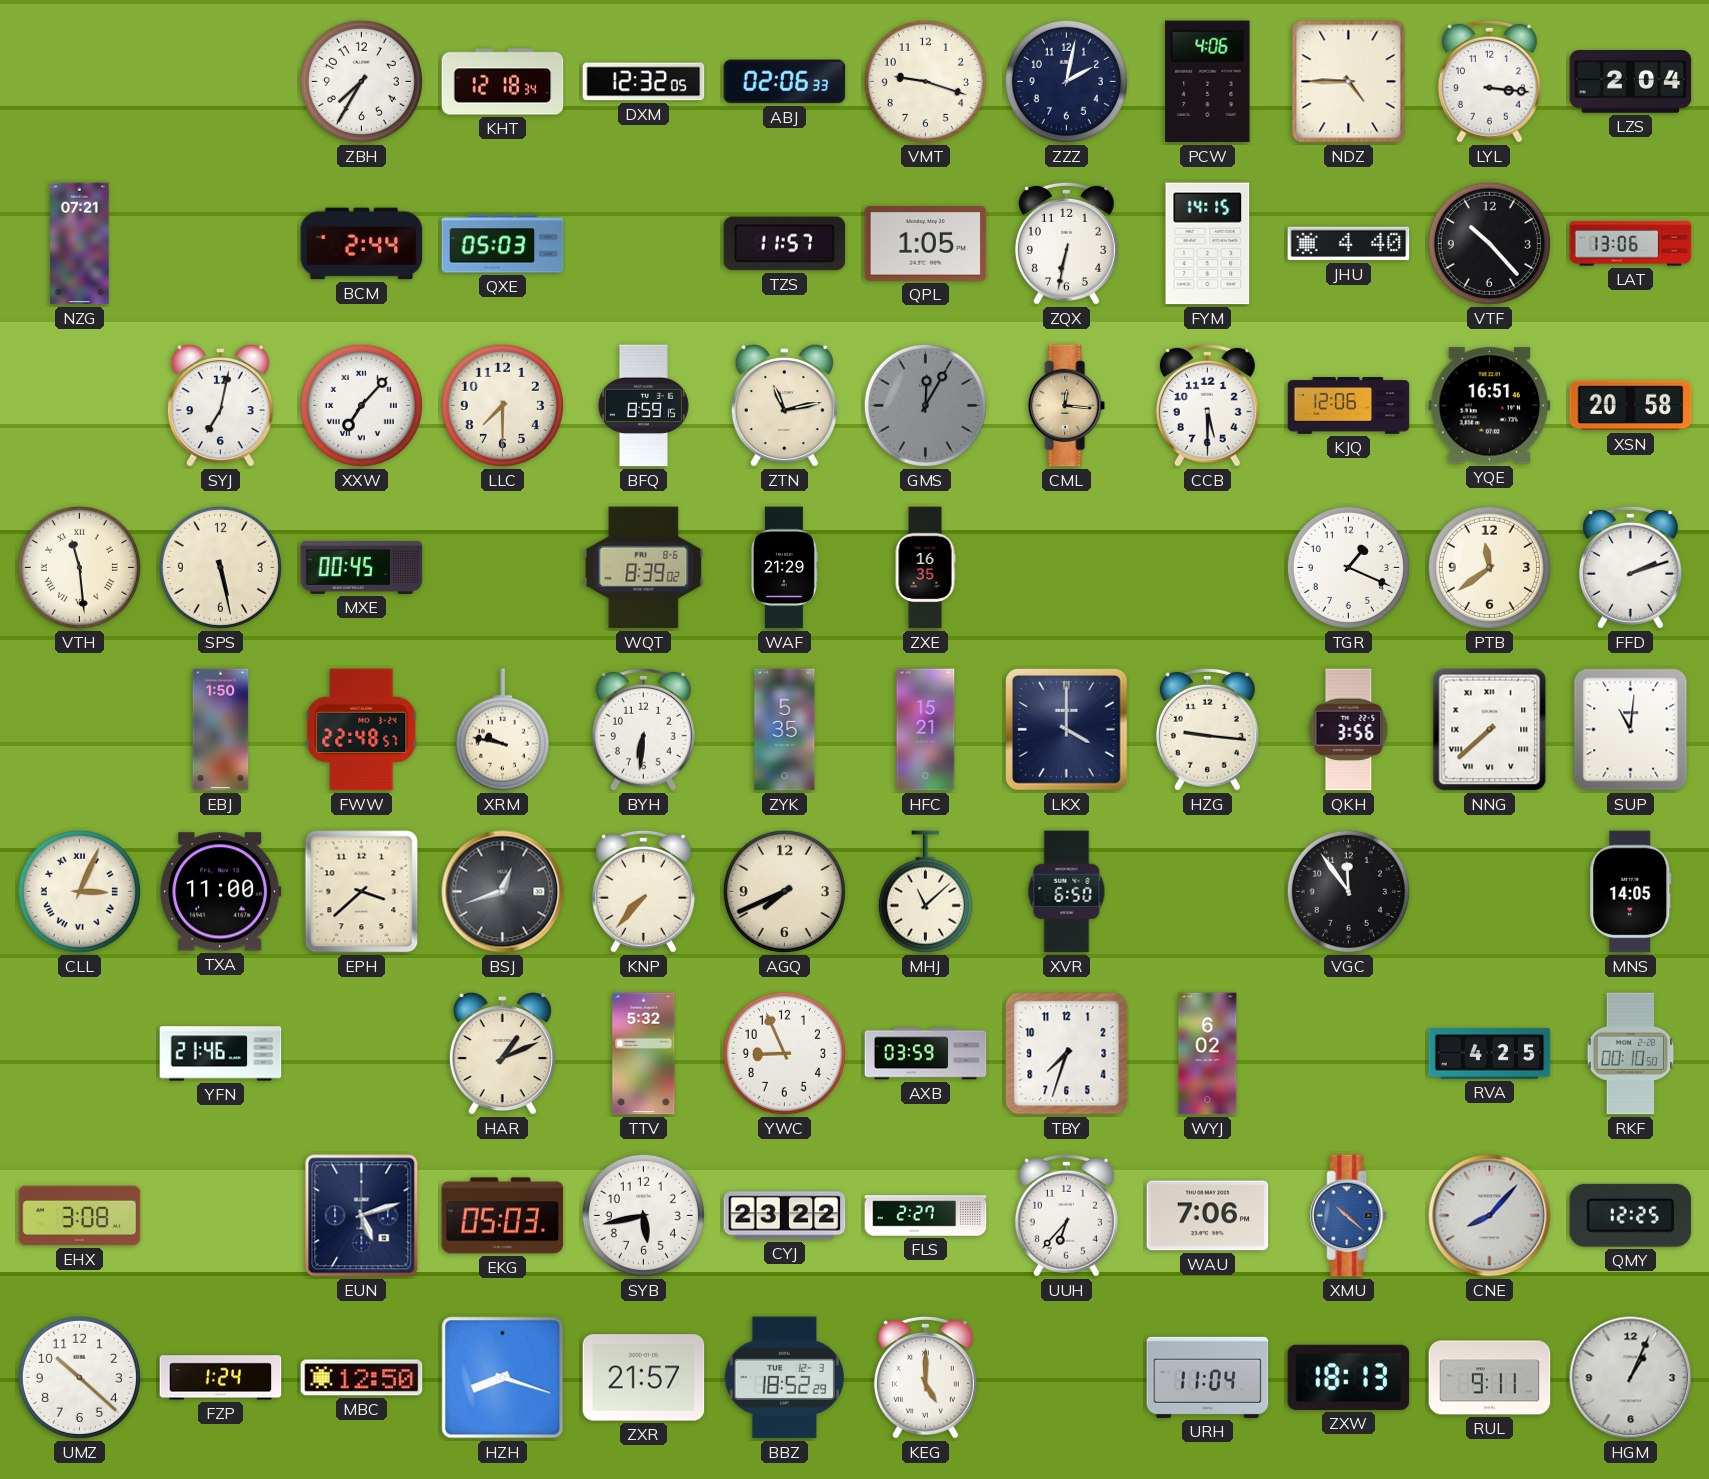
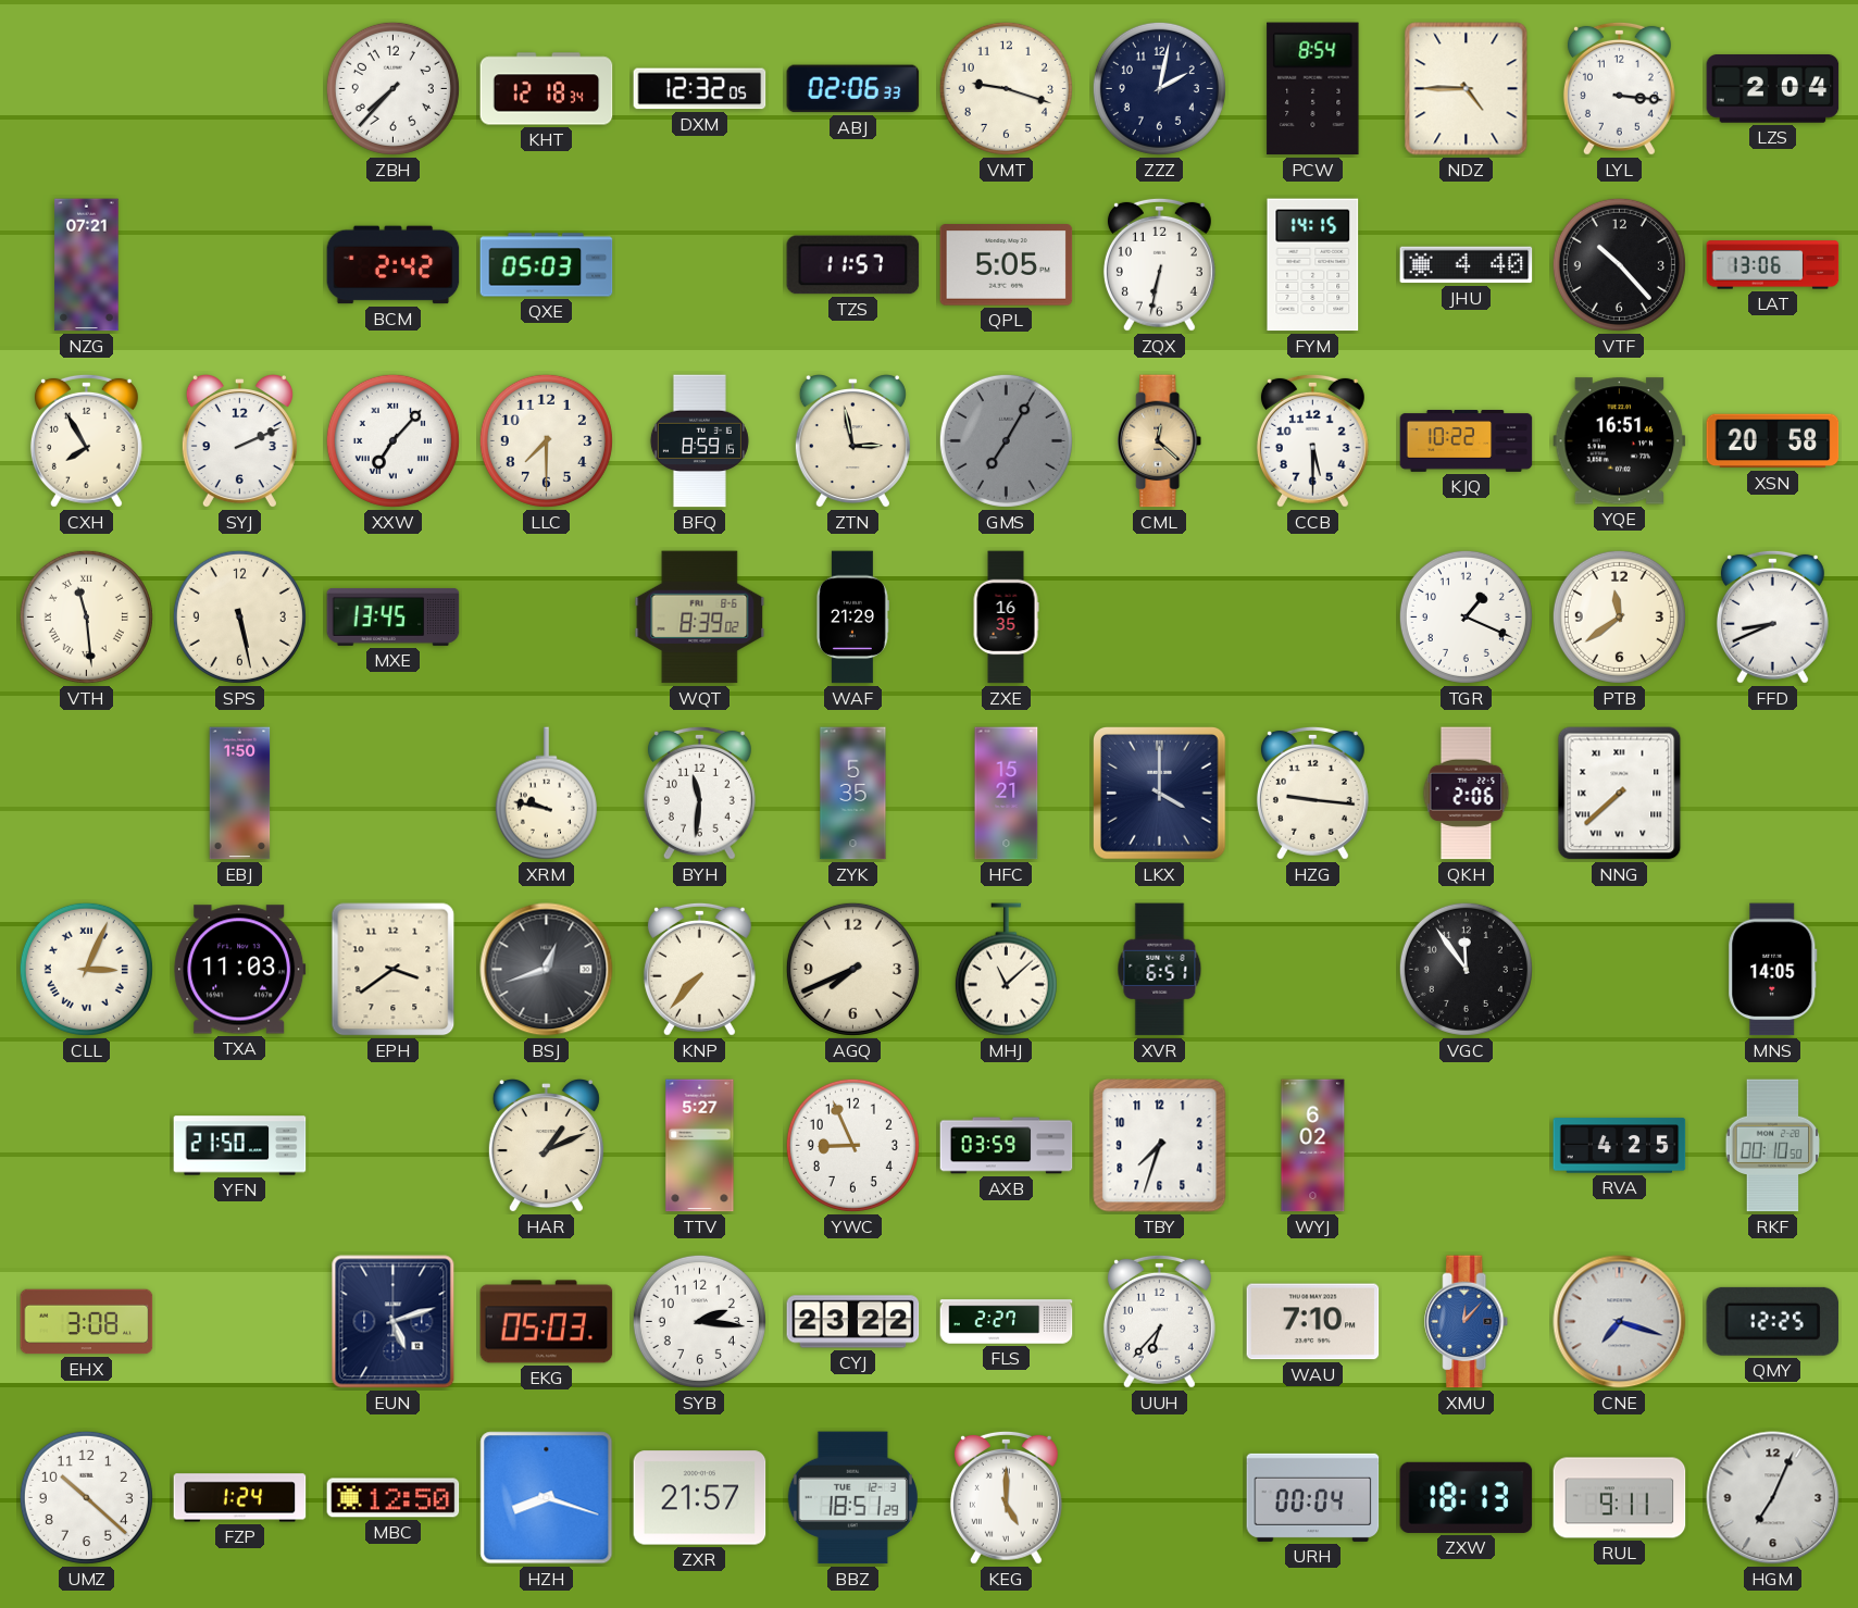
ZBH: 7:35 -> 7:37 (392, 88)
PCW: 4:06 -> 8:54 (1313, 89)
BCM: 2:44 -> 2:42 (394, 265)
QPL: 1:05 -> 5:05 (1007, 265)
CXH: none -> 7:55 (86, 440)
SYJ: 7:02 -> 2:11 (239, 442)
ZTN: 11:13 -> 2:58 (852, 442)
GMS: 12:05 -> 7:05 (1006, 440)
CML: 12:16 -> 12:22 (1160, 441)
KJQ: 12:06 -> 10:22 (1467, 441)
MXE: 00:45 -> 13:45 (394, 616)
FFD: 2:12 -> 8:41 (1772, 616)
FWW: 22:48 -> none (362, 730)
BYH: 6:31 -> 11:31 (699, 793)
QKH: 3:56 -> 2:06 (1467, 794)
SUP: 11:01 -> none (1631, 730)
TXA: 11:00 -> 11:03 (240, 970)
EPH: 3:38 -> 3:39 (394, 970)
XVR: 6:50 -> 6:51 (1160, 970)
YFN: 21:46 -> 21:50 (240, 1146)
TTV: 5:32 -> 5:27 (700, 1146)
SYB: 5:43 -> 2:16 (699, 1321)
WAU: 7:06 -> 7:10 (1313, 1322)
XMU: 10:22 -> 12:07 (1467, 1322)
CNE: 8:07 -> 7:18 (1620, 1322)
BBZ: 18:52 -> 18:51 (852, 1498)
URH: 11:04 -> 00:04 (1313, 1497)
HGM: 1:04 -> 7:04 (1773, 1498)
